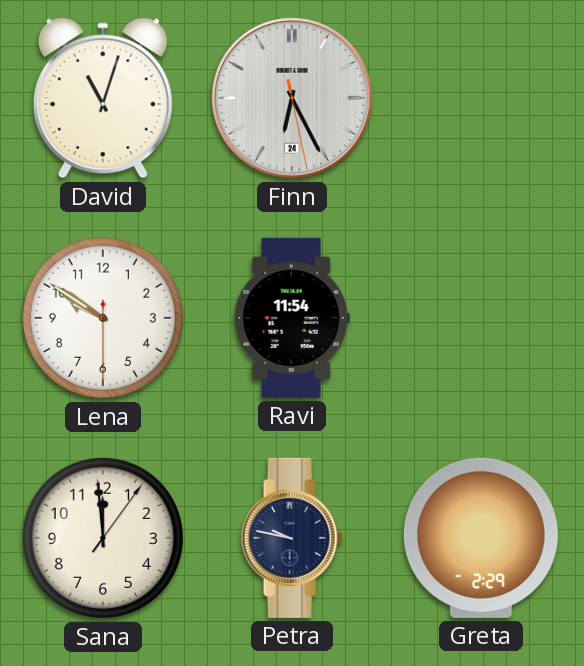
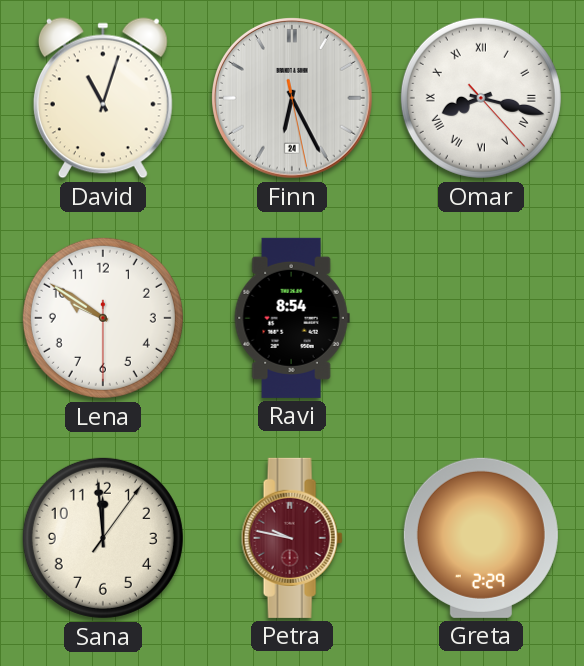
Omar: none -> 8:17 (481, 98)
Ravi: 11:54 -> 8:54 (292, 318)
Petra dial: navy -> burgundy (292, 538)
